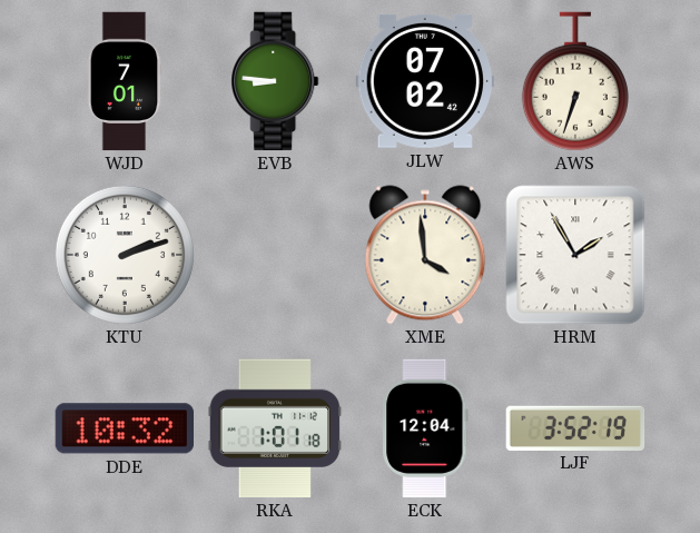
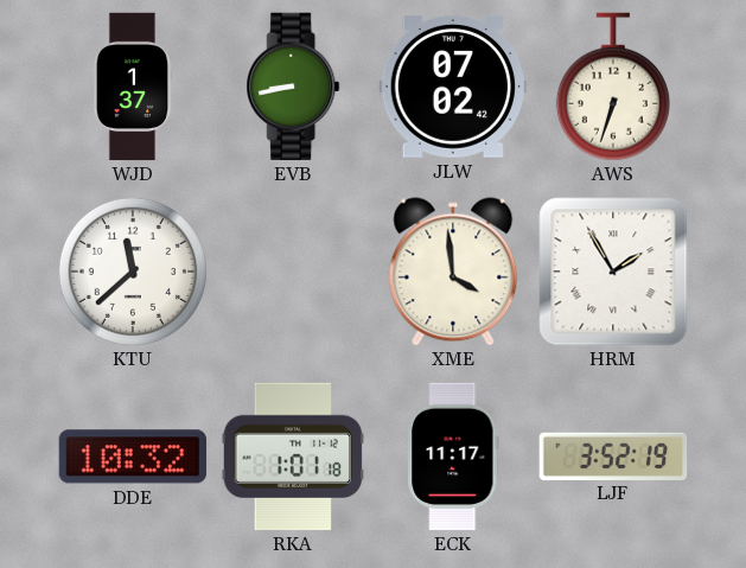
WJD: 7:01 -> 1:37 (133, 87)
EVB: 8:46 -> 8:43 (293, 87)
KTU: 2:12 -> 11:38 (133, 272)
ECK: 12:04 -> 11:17 (453, 457)
